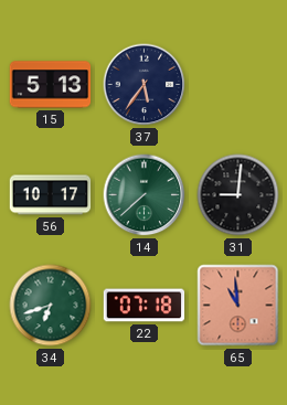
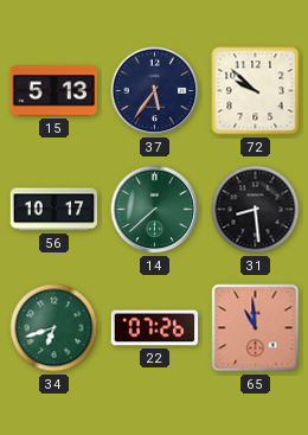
72: none -> 9:52 (256, 91)
31: 9:01 -> 8:29 (256, 210)
22: 07:18 -> 07:26 (155, 328)
